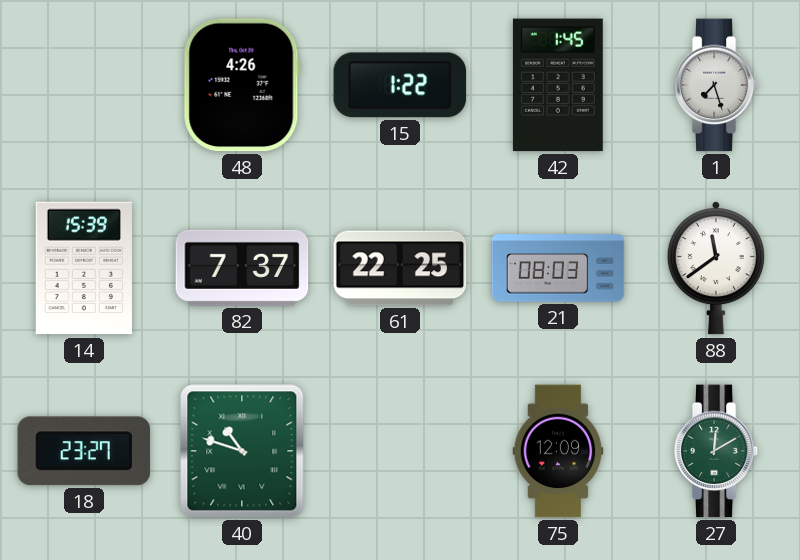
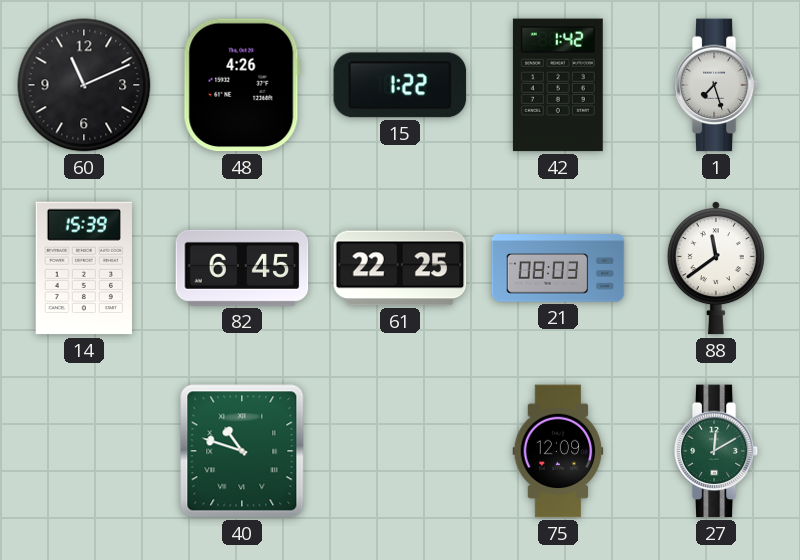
60: none -> 11:11 (84, 85)
42: 1:45 -> 1:42 (558, 85)
82: 7:37 -> 6:45 (242, 268)
18: 23:27 -> none (84, 451)
